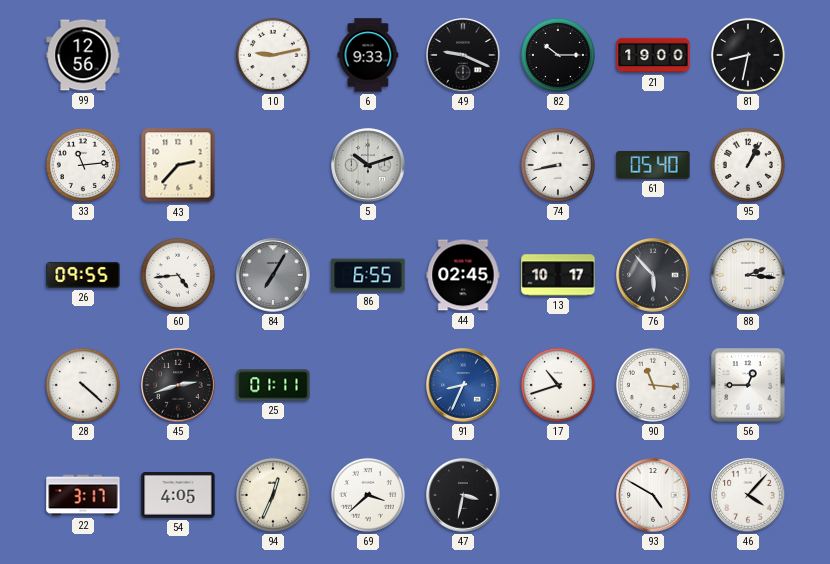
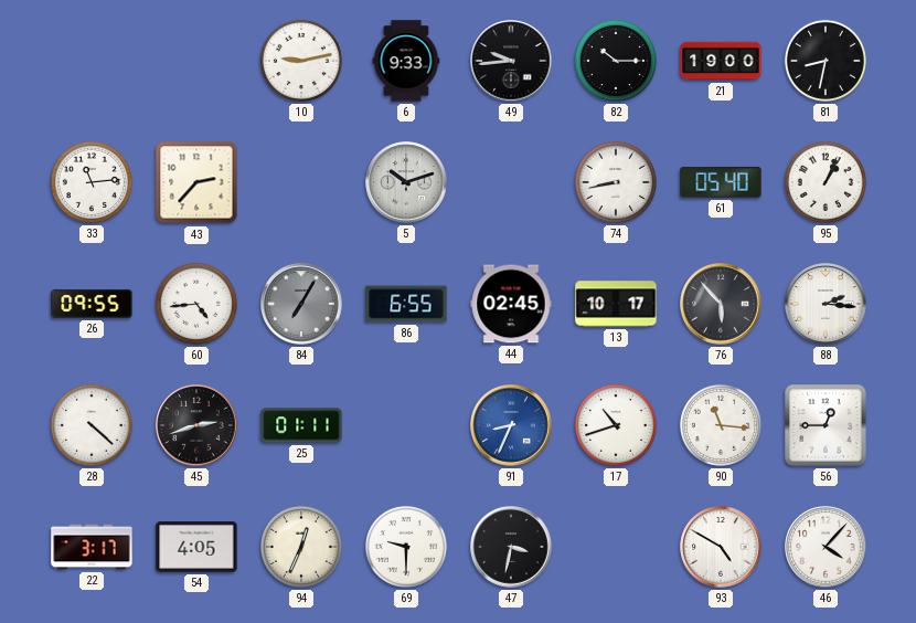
99: 12:56 -> none (83, 55)
49: 9:19 -> 9:44 (511, 61)
69: 3:38 -> 9:30 (406, 547)
